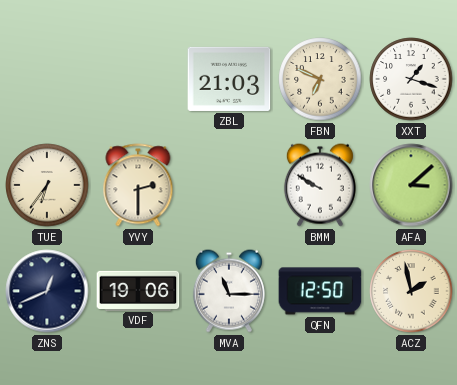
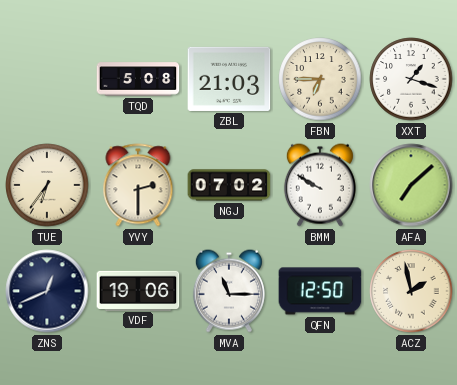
TQD: none -> 5:08 (138, 79)
FBN: 6:49 -> 6:45 (320, 79)
NGJ: none -> 07:02 (229, 185)
AFA: 3:08 -> 7:08 (411, 185)
